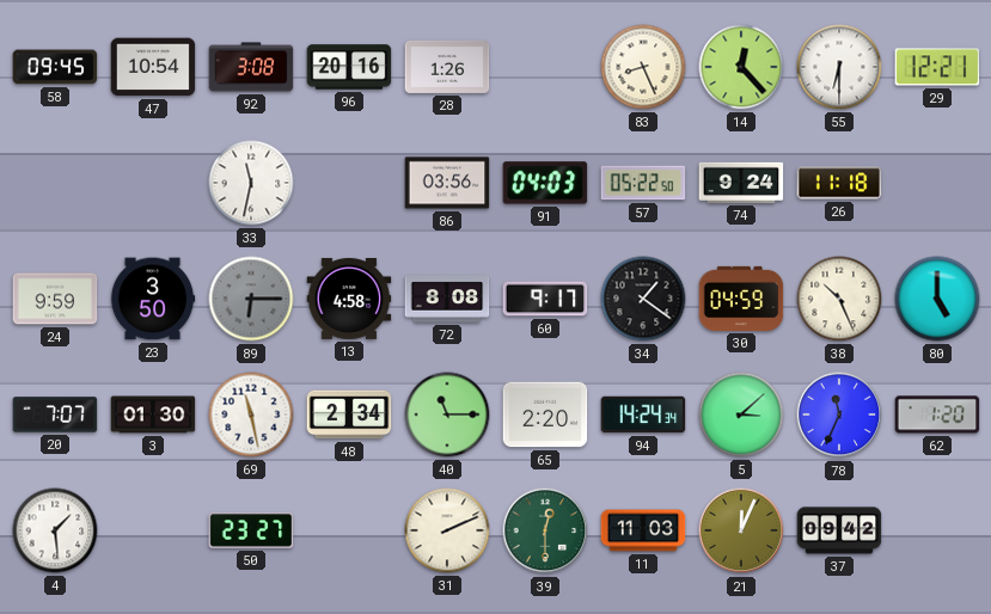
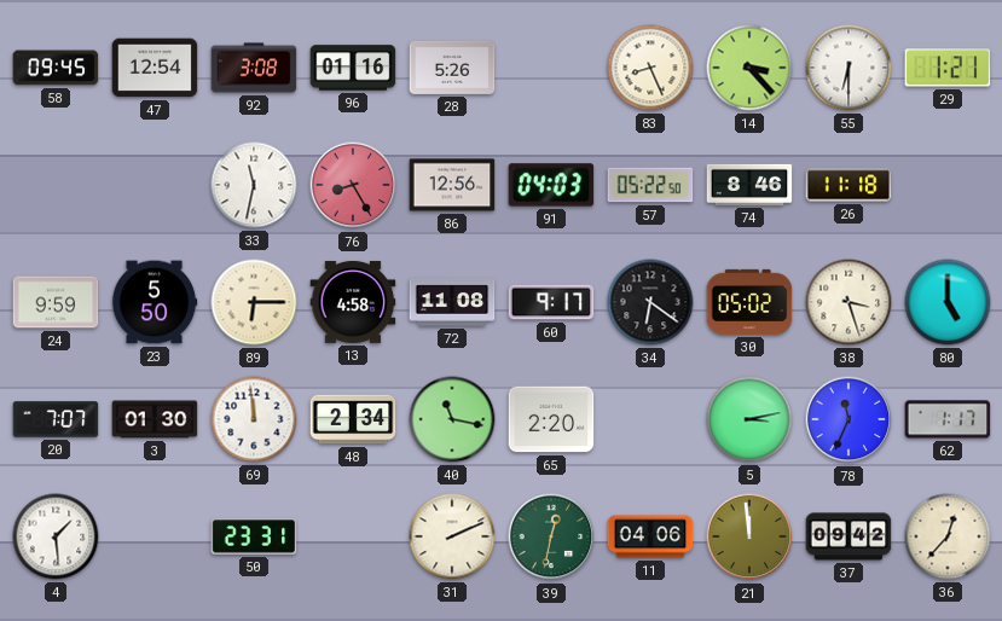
47: 10:54 -> 12:54 (155, 68)
96: 20:16 -> 01:16 (353, 68)
28: 1:26 -> 5:26 (452, 68)
14: 12:23 -> 3:23 (749, 68)
29: 12:21 -> 1:21 (948, 68)
76: none -> 8:25 (353, 185)
86: 03:56 -> 12:56 (452, 185)
74: 9:24 -> 8:46 (749, 185)
23: 3:50 -> 5:50 (155, 302)
89 dial: grey -> cream (254, 302)
72: 8:08 -> 11:08 (452, 302)
34: 1:21 -> 6:21 (650, 302)
30: 04:59 -> 05:02 (749, 302)
38: 10:26 -> 3:27 (848, 302)
69: 11:28 -> 11:59 (254, 419)
40: 11:15 -> 11:17 (452, 419)
94: 14:24 -> none (643, 415)
5: 3:08 -> 3:13 (749, 419)
62: 1:20 -> 1:17 (948, 419)
50: 23:27 -> 23:31 (254, 536)
39: 12:30 -> 12:32 (551, 536)
11: 11:03 -> 04:06 (650, 536)
21: 12:04 -> 11:59 (749, 536)
36: none -> 12:37 (948, 536)
